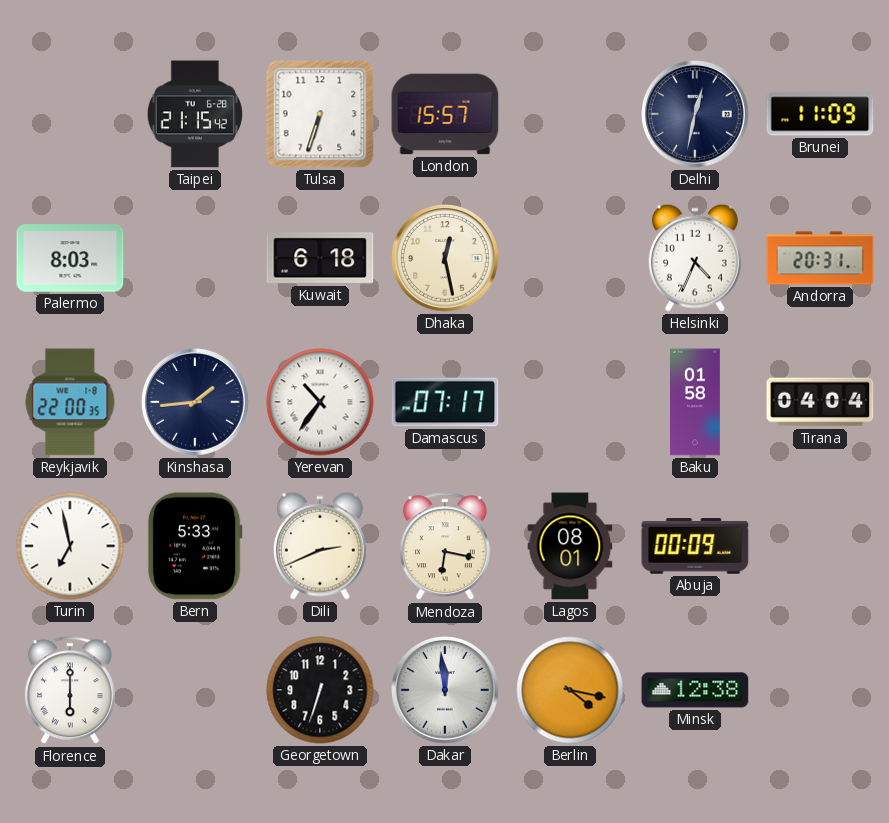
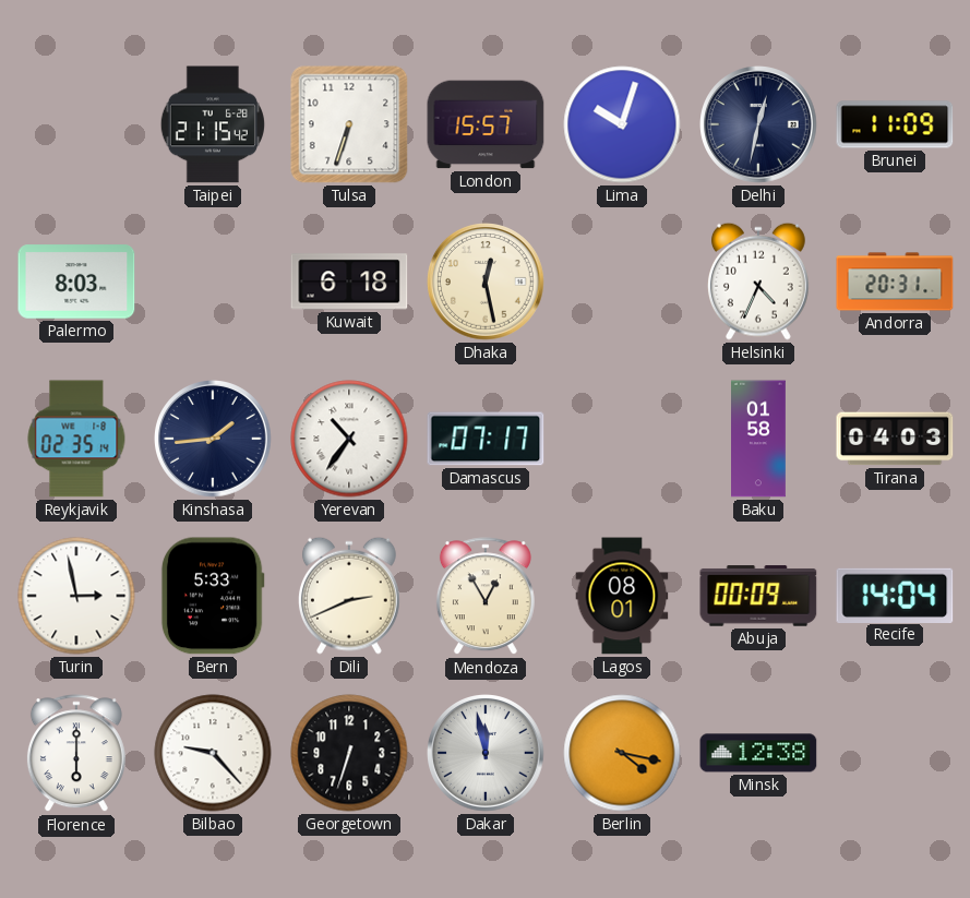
Lima: none -> 10:03 (622, 124)
Reykjavik: 22:00 -> 02:35 (76, 439)
Tirana: 04:04 -> 04:03 (895, 439)
Turin: 6:58 -> 2:58 (76, 596)
Mendoza: 6:17 -> 12:55 (486, 597)
Recife: none -> 14:04 (895, 595)
Bilbao: none -> 9:23 (213, 753)
Dakar: 11:59 -> 11:58 (486, 753)
